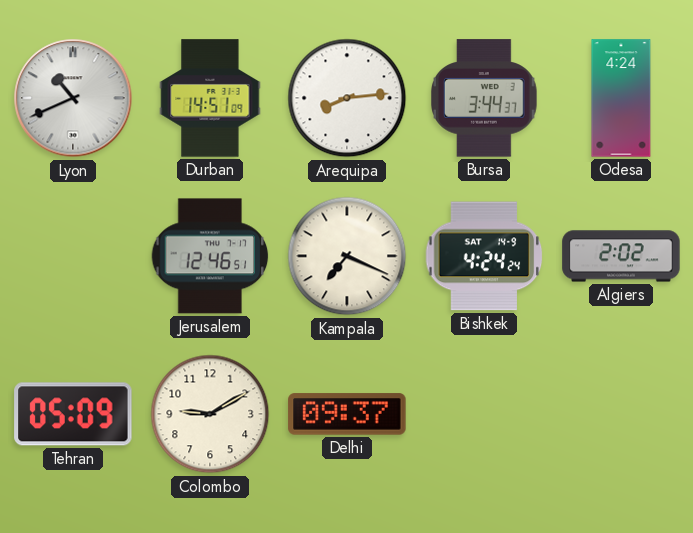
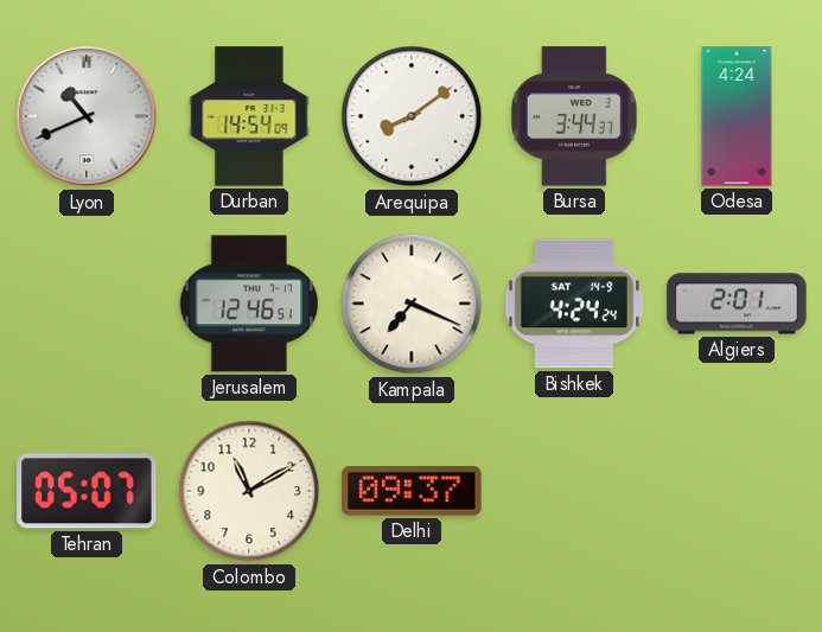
Durban: 14:51 -> 14:54 (249, 116)
Arequipa: 8:14 -> 8:09 (412, 116)
Algiers: 2:02 -> 2:01 (737, 304)
Tehran: 05:09 -> 05:07 (87, 491)
Colombo: 9:10 -> 11:10 (249, 491)
